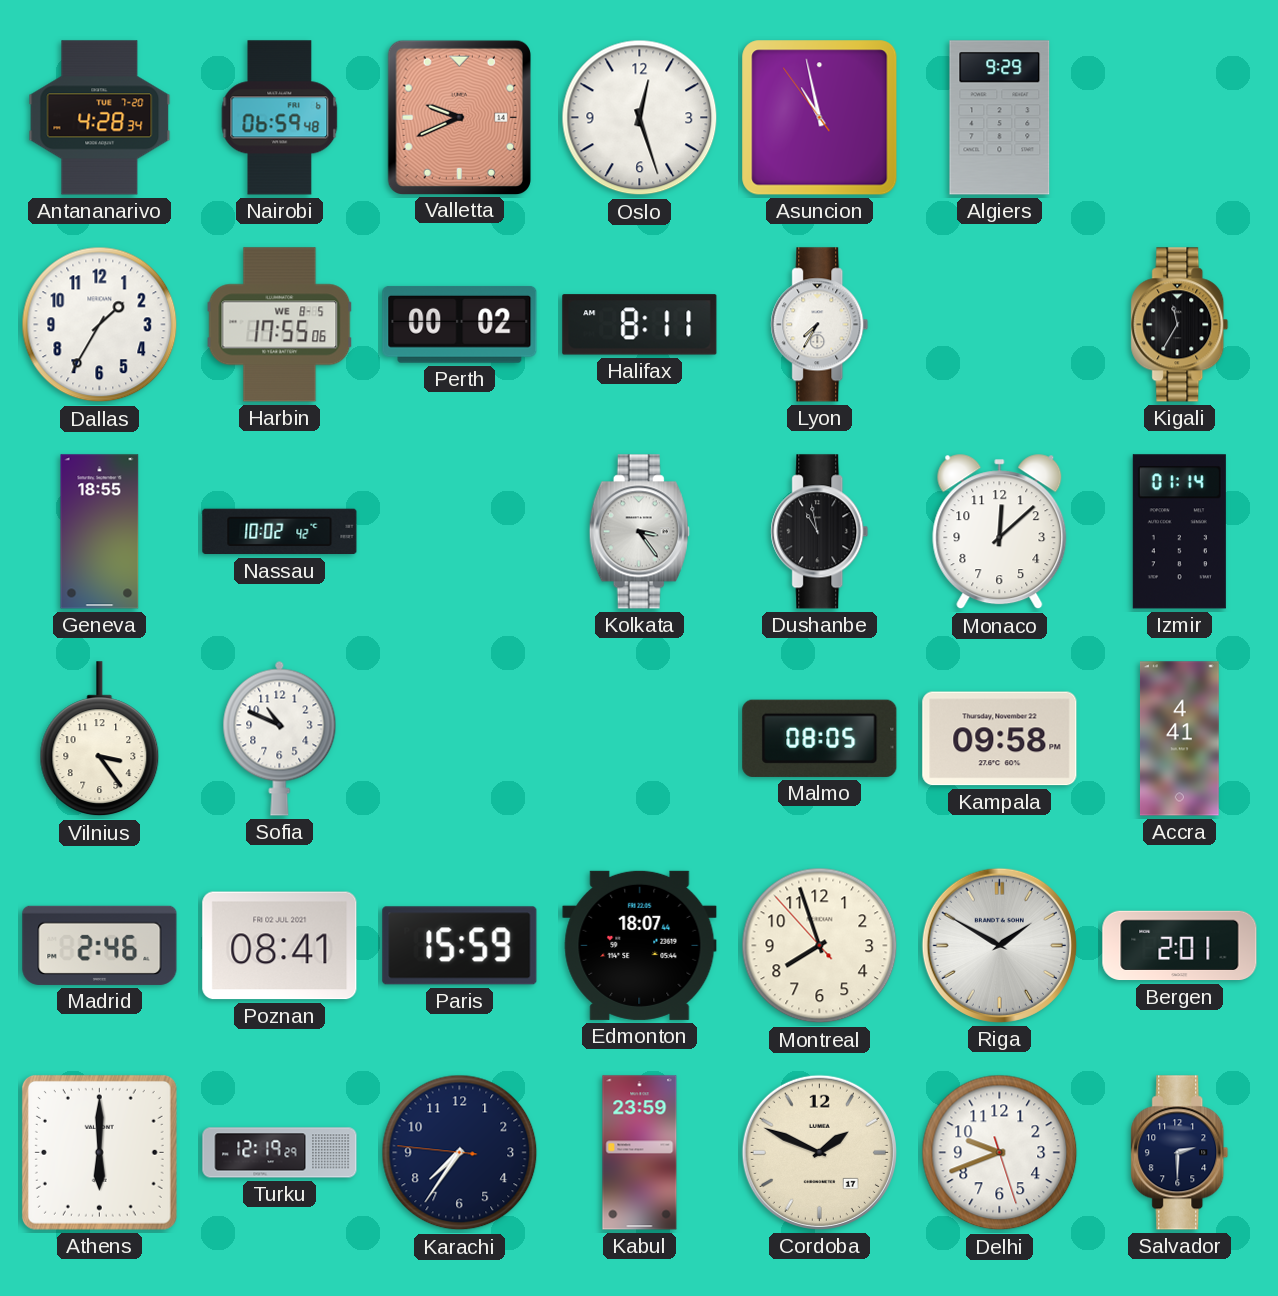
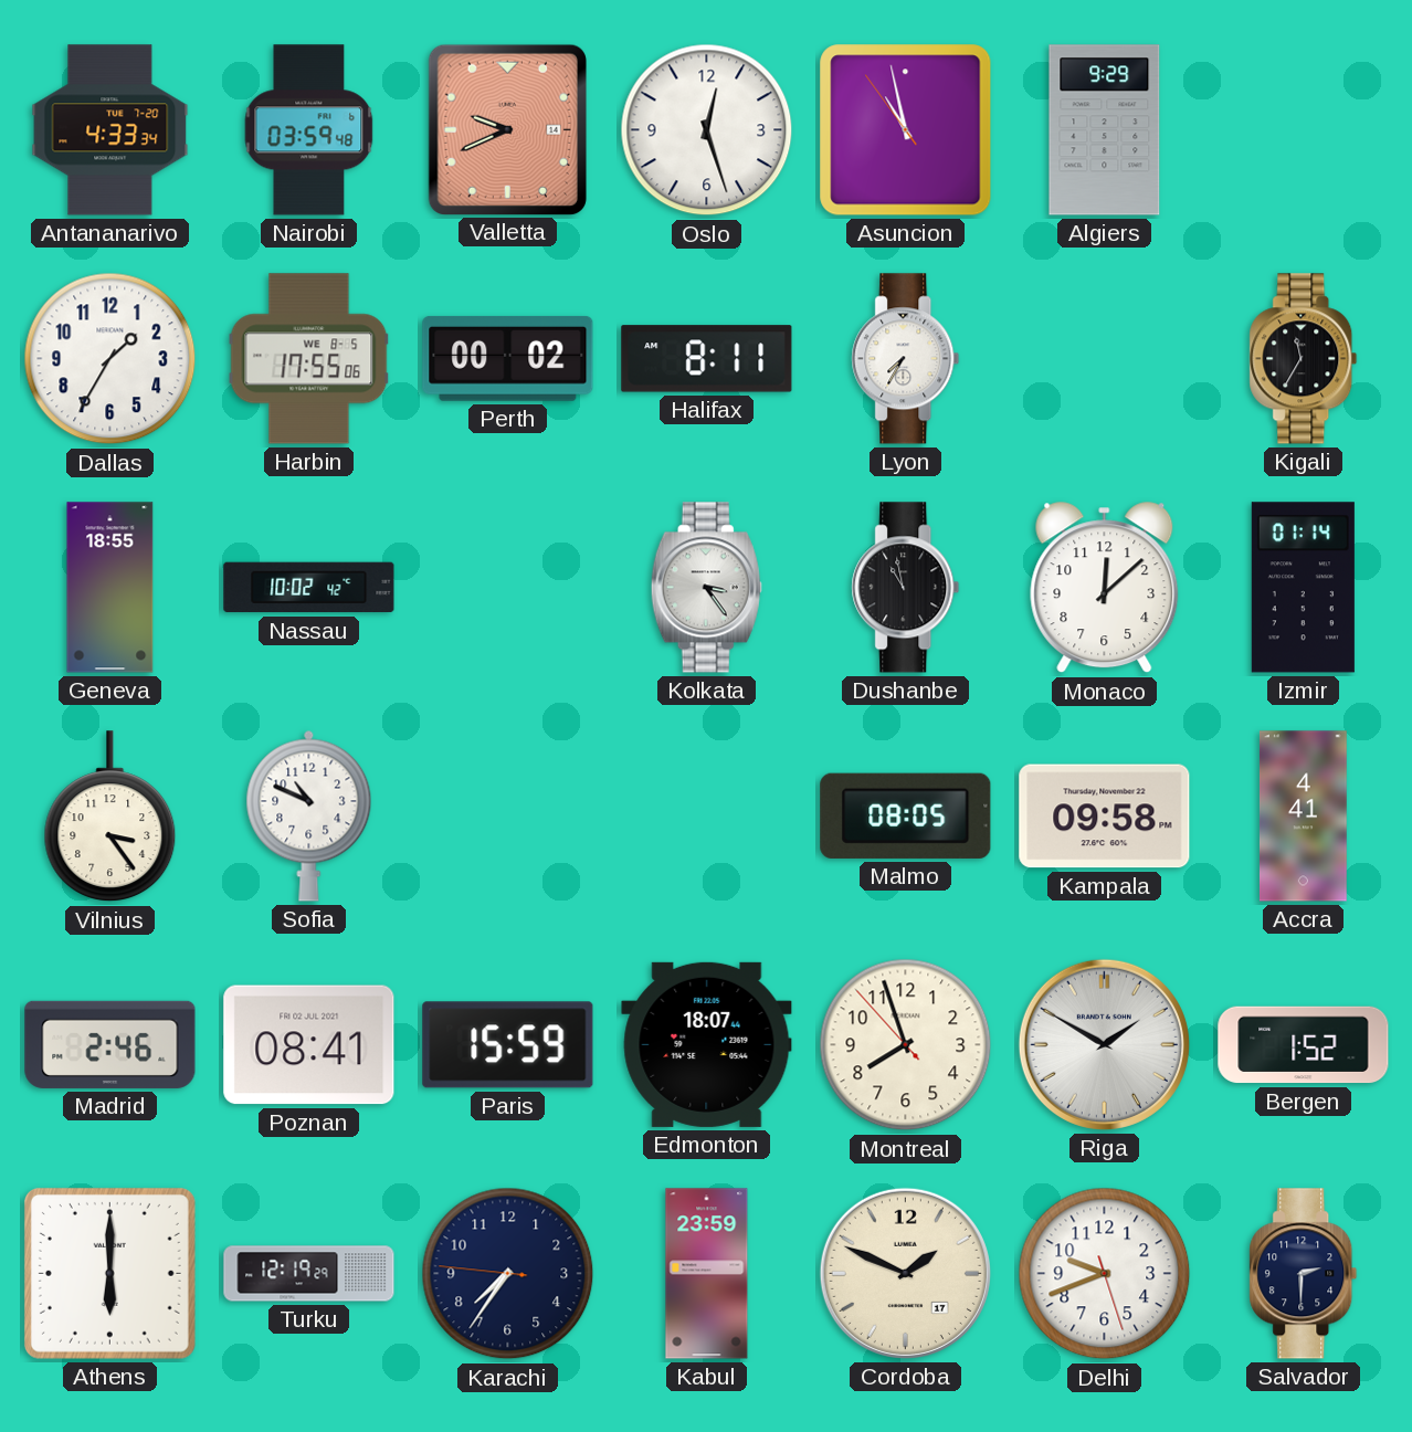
Antananarivo: 4:28 -> 4:33 (110, 130)
Nairobi: 06:59 -> 03:59 (309, 130)
Bergen: 2:01 -> 1:52 (1304, 1045)
